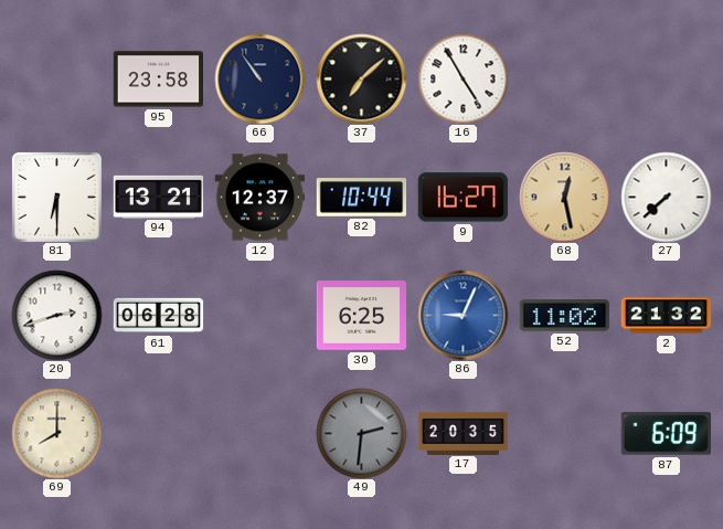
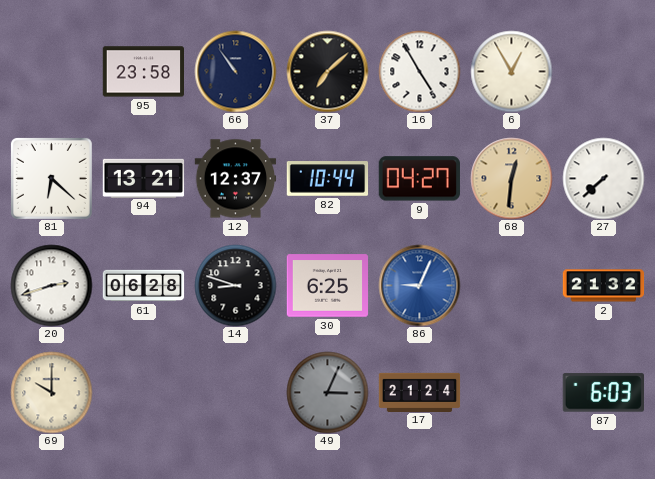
6: none -> 12:55 (511, 71)
81: 6:30 -> 6:22 (51, 178)
9: 16:27 -> 04:27 (419, 179)
68: 12:28 -> 12:31 (511, 178)
14: none -> 8:48 (235, 285)
52: 11:02 -> none (564, 316)
69: 8:00 -> 10:00 (51, 392)
49: 2:31 -> 3:04 (327, 392)
17: 20:35 -> 21:24 (419, 392)
87: 6:09 -> 6:03 (603, 393)
